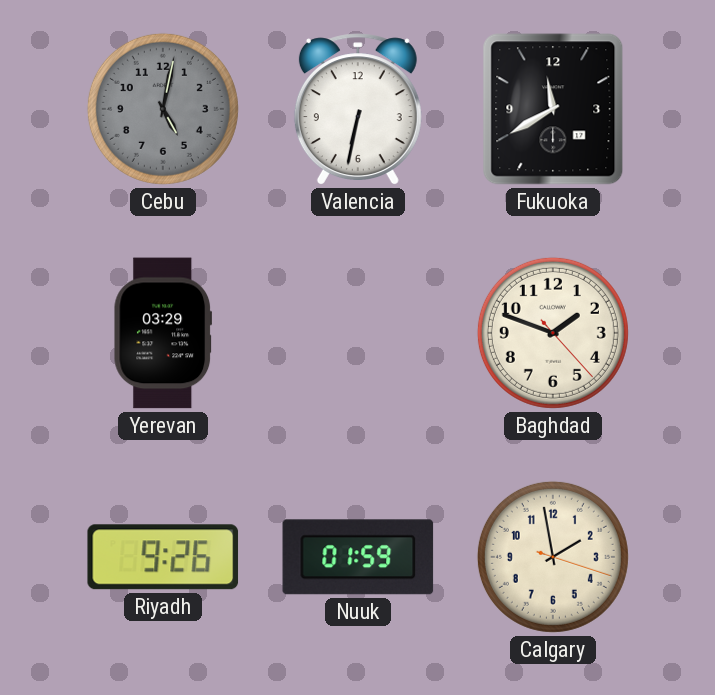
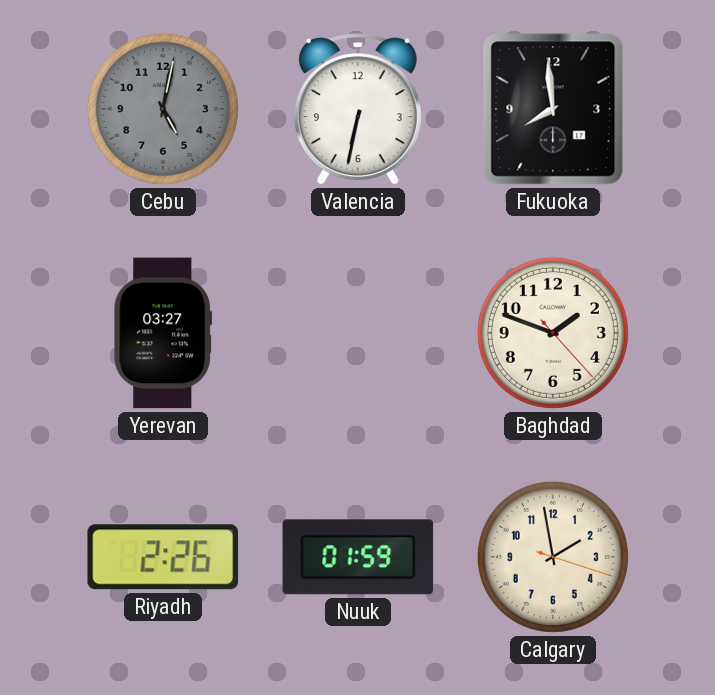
Fukuoka: 11:40 -> 7:59 (553, 109)
Yerevan: 03:29 -> 03:27 (162, 333)
Riyadh: 9:26 -> 2:26 (163, 557)
